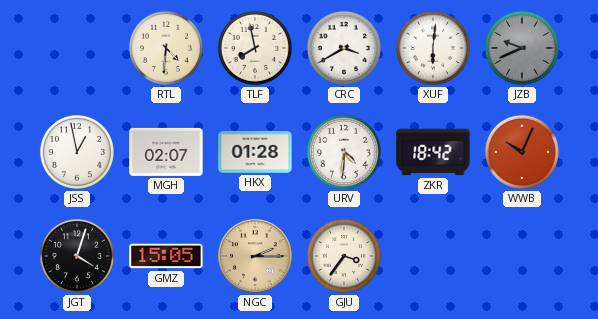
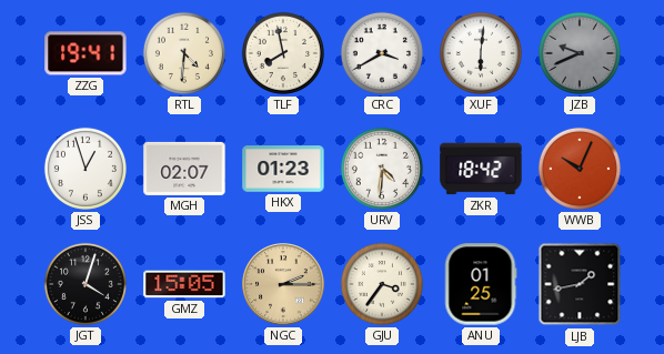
ZZG: none -> 19:41 (85, 53)
JSS: 12:58 -> 12:57 (85, 169)
HKX: 01:28 -> 01:23 (283, 169)
ANU: none -> 01:25 (481, 284)
LJB: none -> 1:43 (580, 284)
